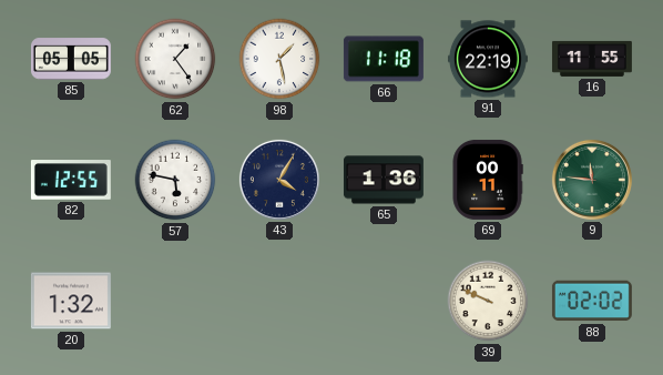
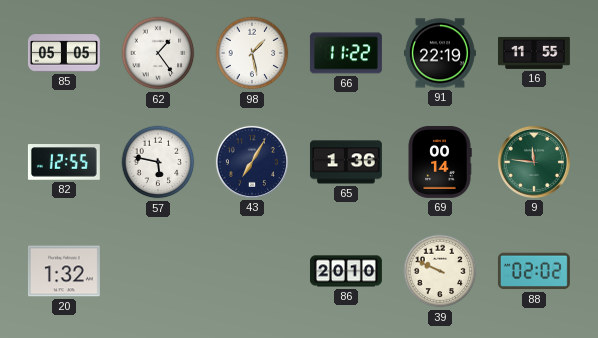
66: 11:18 -> 11:22 (346, 53)
43: 4:05 -> 7:05 (252, 162)
69: 00:11 -> 00:14 (440, 162)
86: none -> 20:10 (346, 271)
